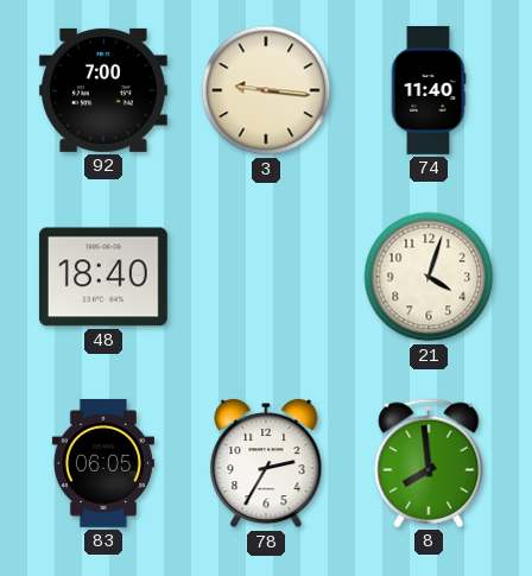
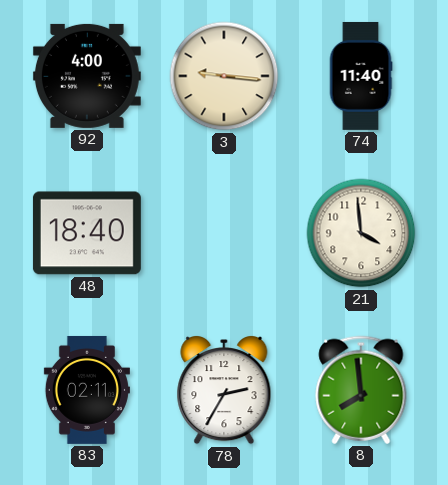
92: 7:00 -> 4:00 (87, 76)
21: 4:03 -> 3:59 (361, 233)
83: 06:05 -> 02:11 (87, 390)
